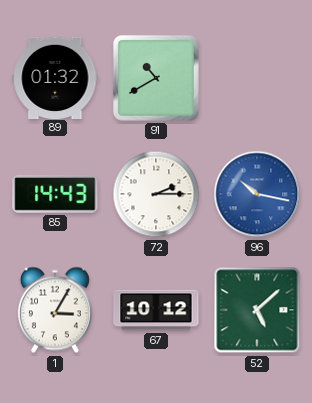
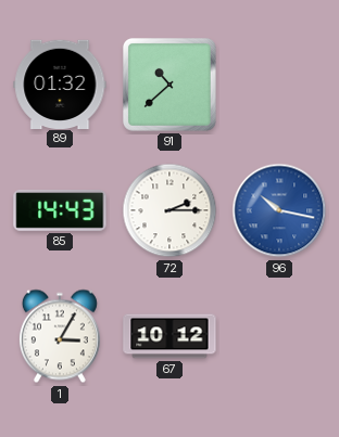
91: 10:40 -> 10:38 (169, 85)
52: 5:08 -> none (257, 310)
